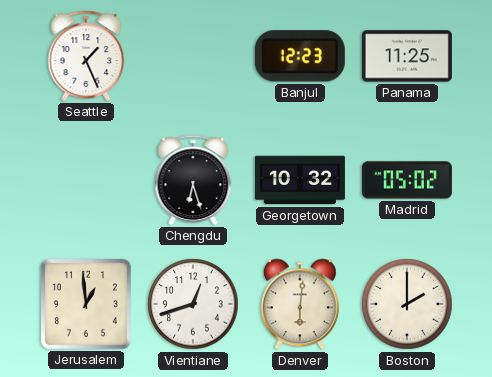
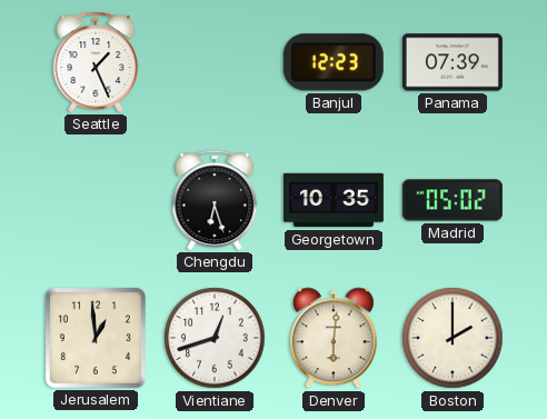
Panama: 11:25 -> 07:39 (452, 62)
Georgetown: 10:32 -> 10:35 (334, 200)
